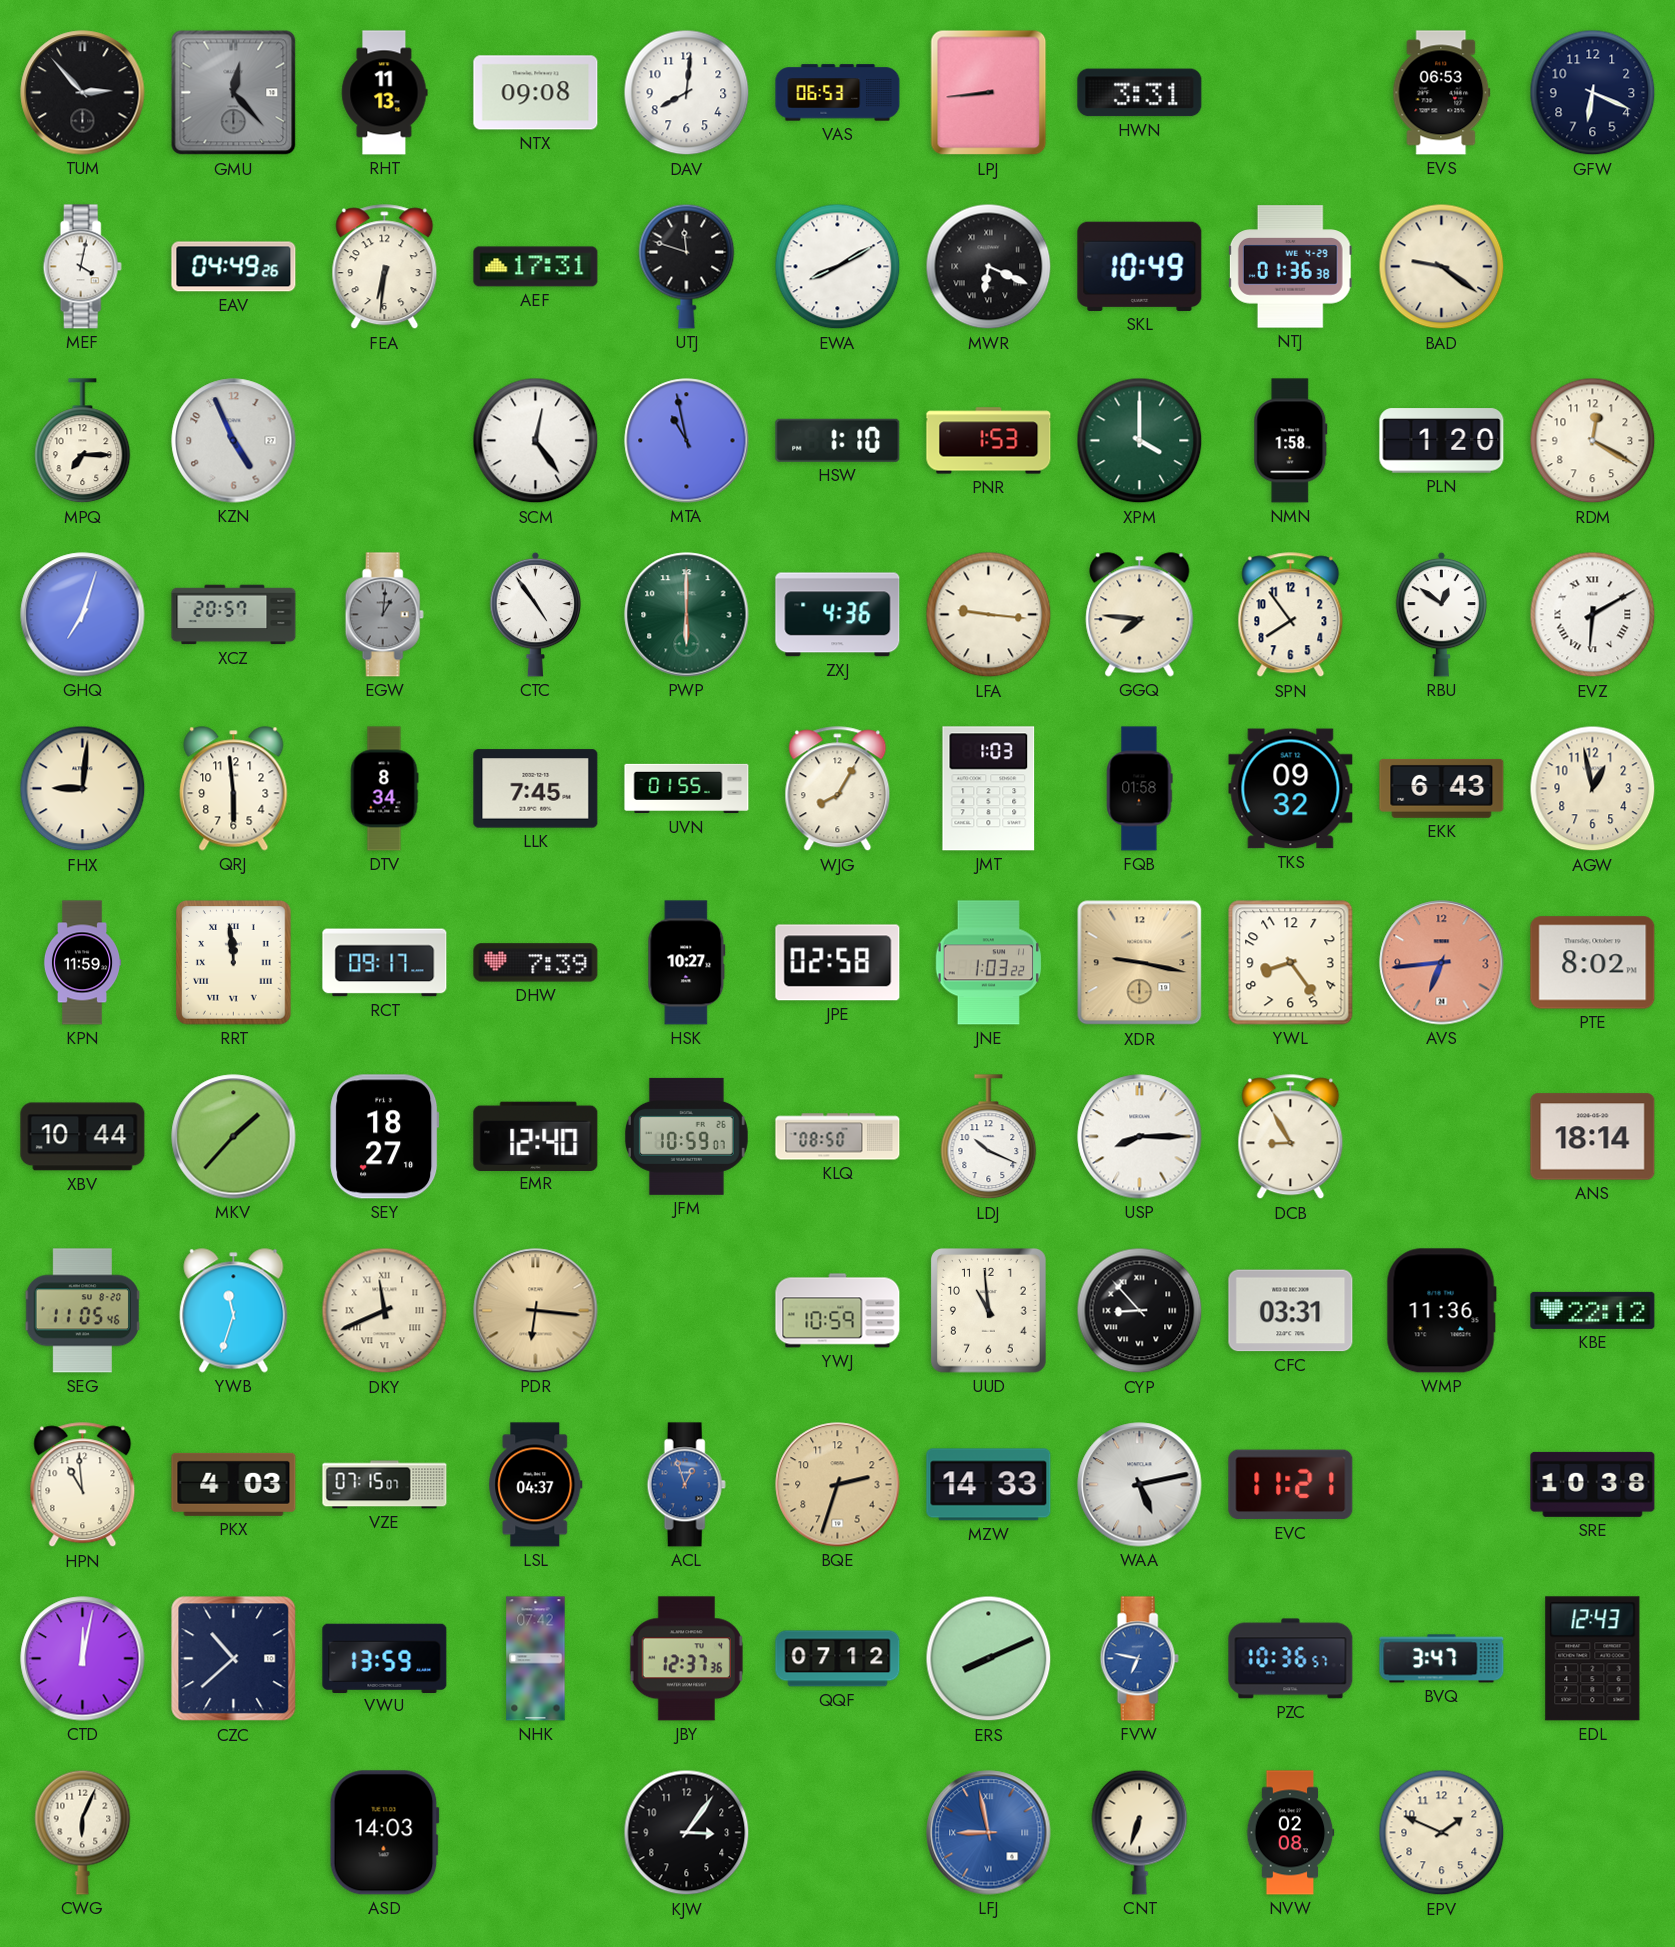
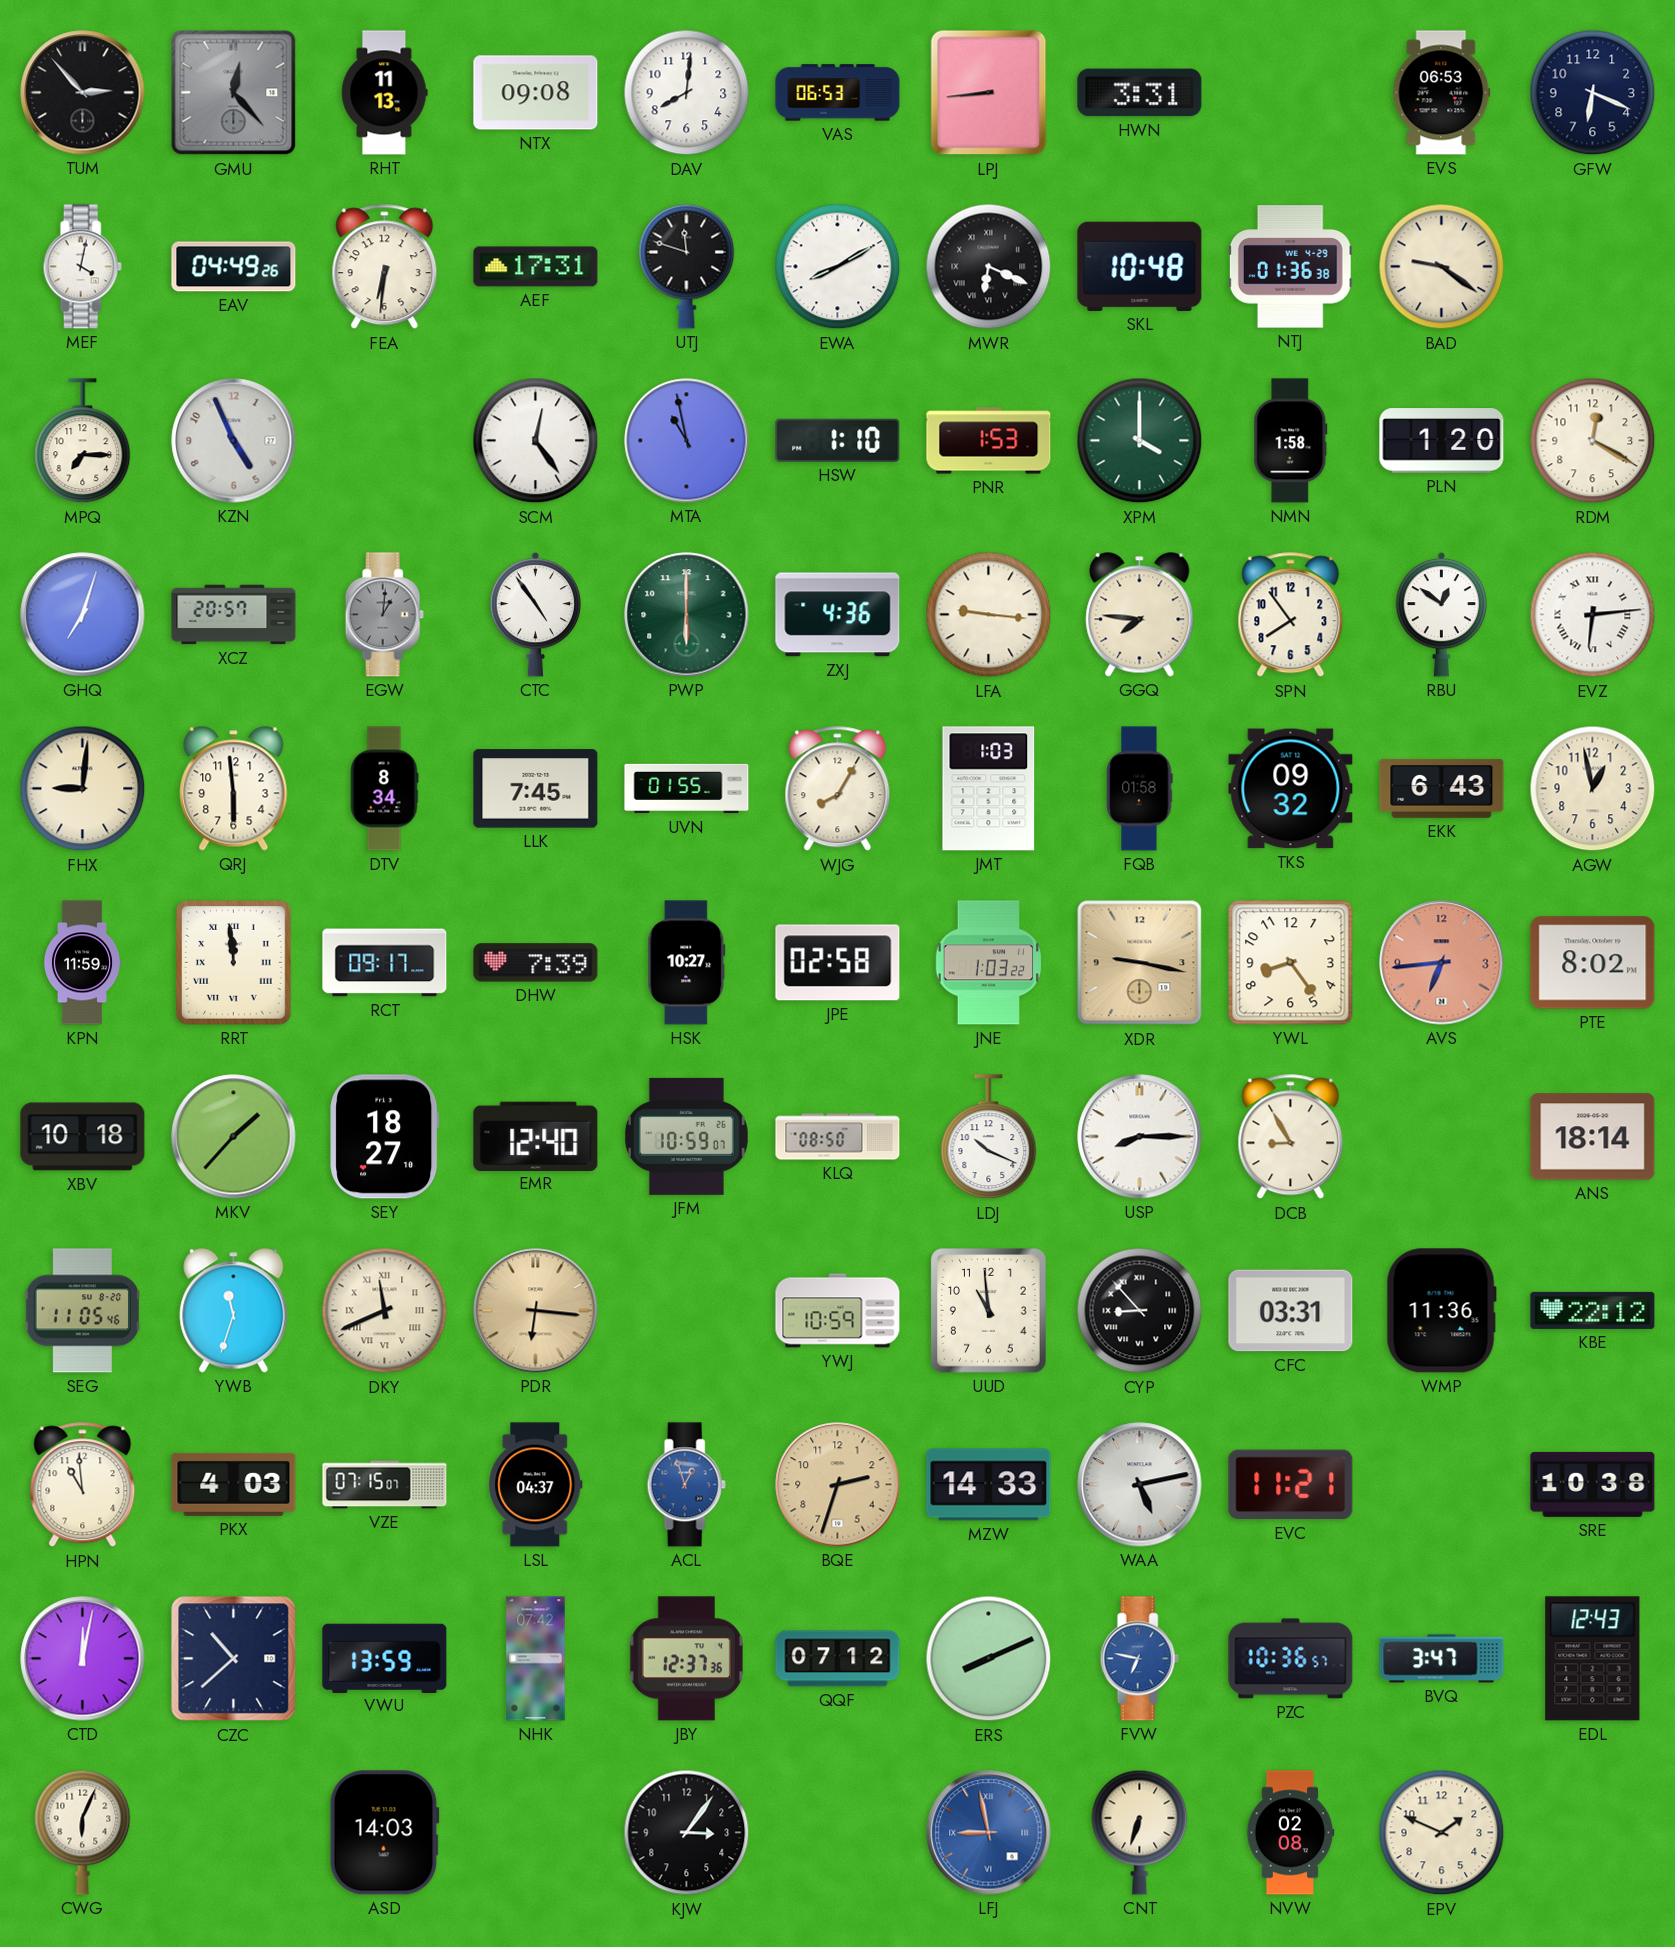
SKL: 10:49 -> 10:48 (1140, 266)
EVZ: 6:10 -> 6:14 (1593, 615)
XBV: 10:44 -> 10:18 (83, 1137)
